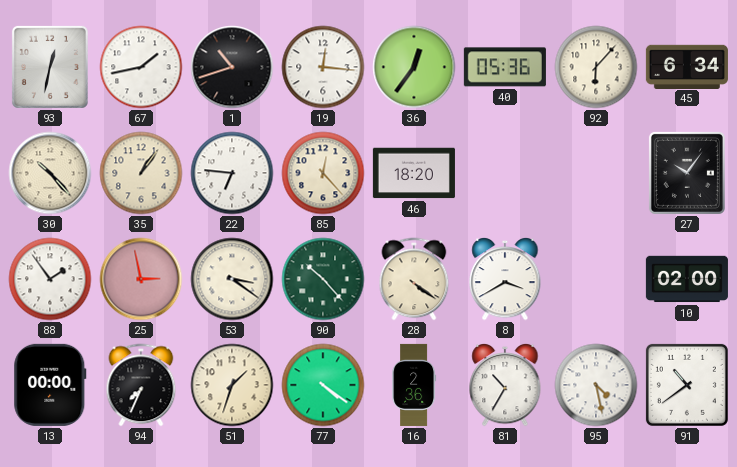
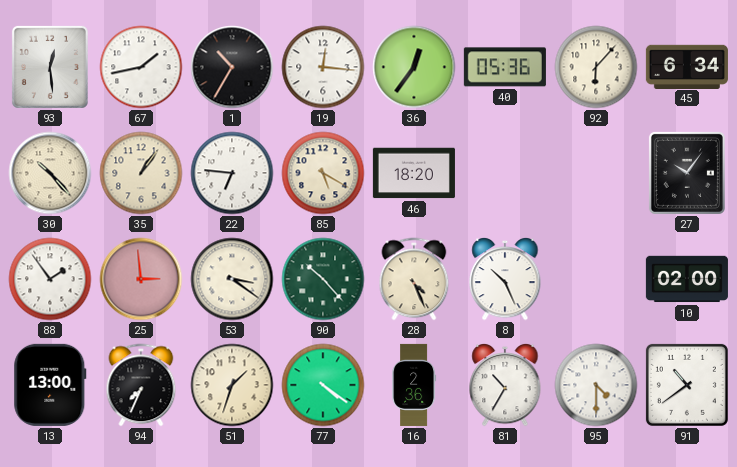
93: 12:32 -> 12:29 (50, 67)
1: 10:42 -> 10:35 (232, 67)
85: 12:23 -> 5:20 (323, 173)
25: 2:58 -> 2:59 (141, 279)
28: 4:21 -> 4:26 (414, 279)
8: 3:40 -> 10:26 (505, 279)
13: 00:00 -> 13:00 (50, 385)
95: 4:28 -> 4:30 (596, 385)
